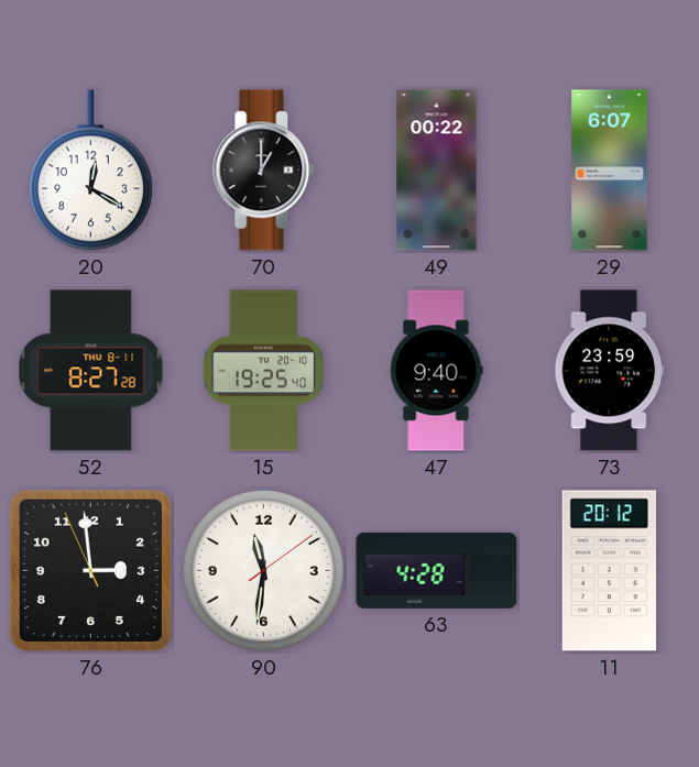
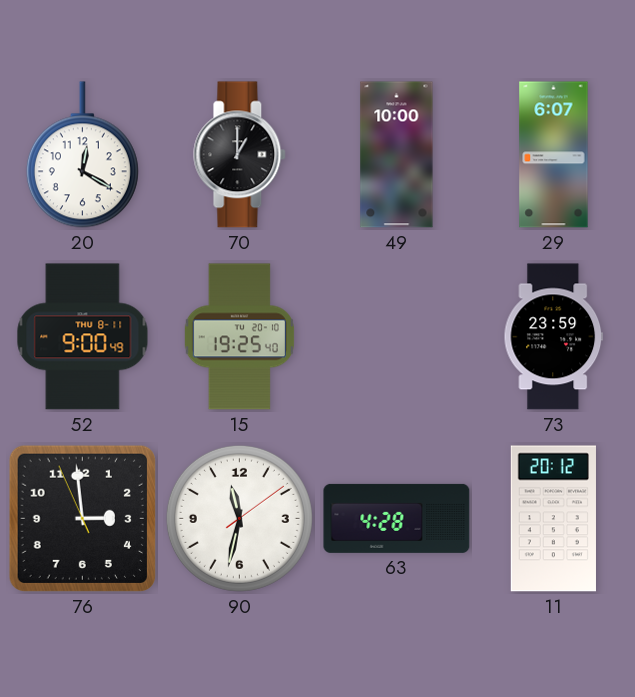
49: 00:22 -> 10:00 (397, 155)
52: 8:27 -> 9:00 (83, 337)
47: 9:40 -> none (436, 371)
90: 11:31 -> 11:32 (239, 518)
